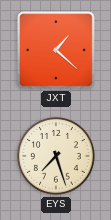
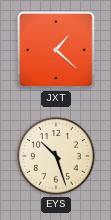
EYS: 7:27 -> 10:27 (56, 156)
